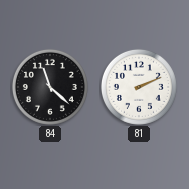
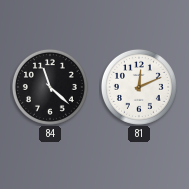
81: 2:11 -> 12:11 (139, 87)
